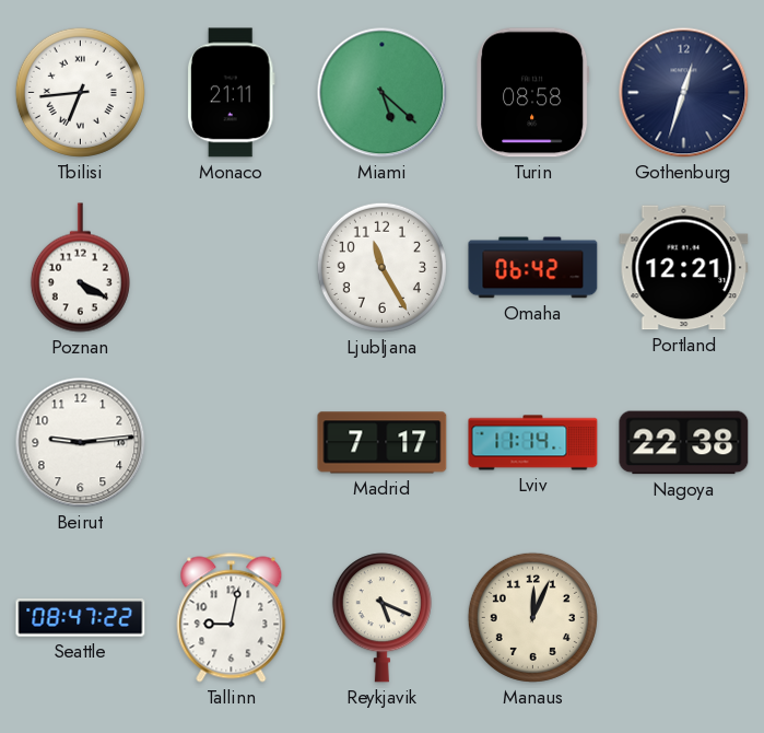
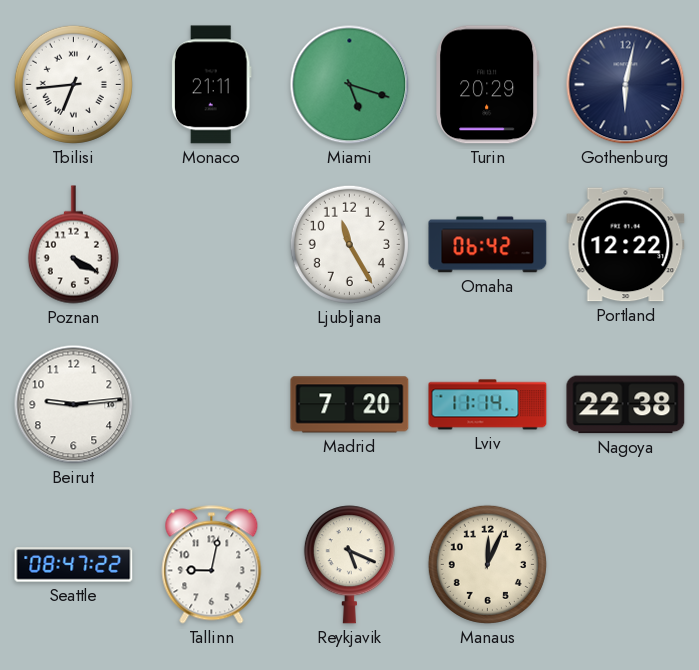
Miami: 5:22 -> 5:18 (350, 85)
Turin: 08:58 -> 20:29 (488, 85)
Gothenburg: 12:33 -> 6:02 (626, 85)
Portland: 12:21 -> 12:22 (626, 245)
Madrid: 7:17 -> 7:20 (350, 405)
